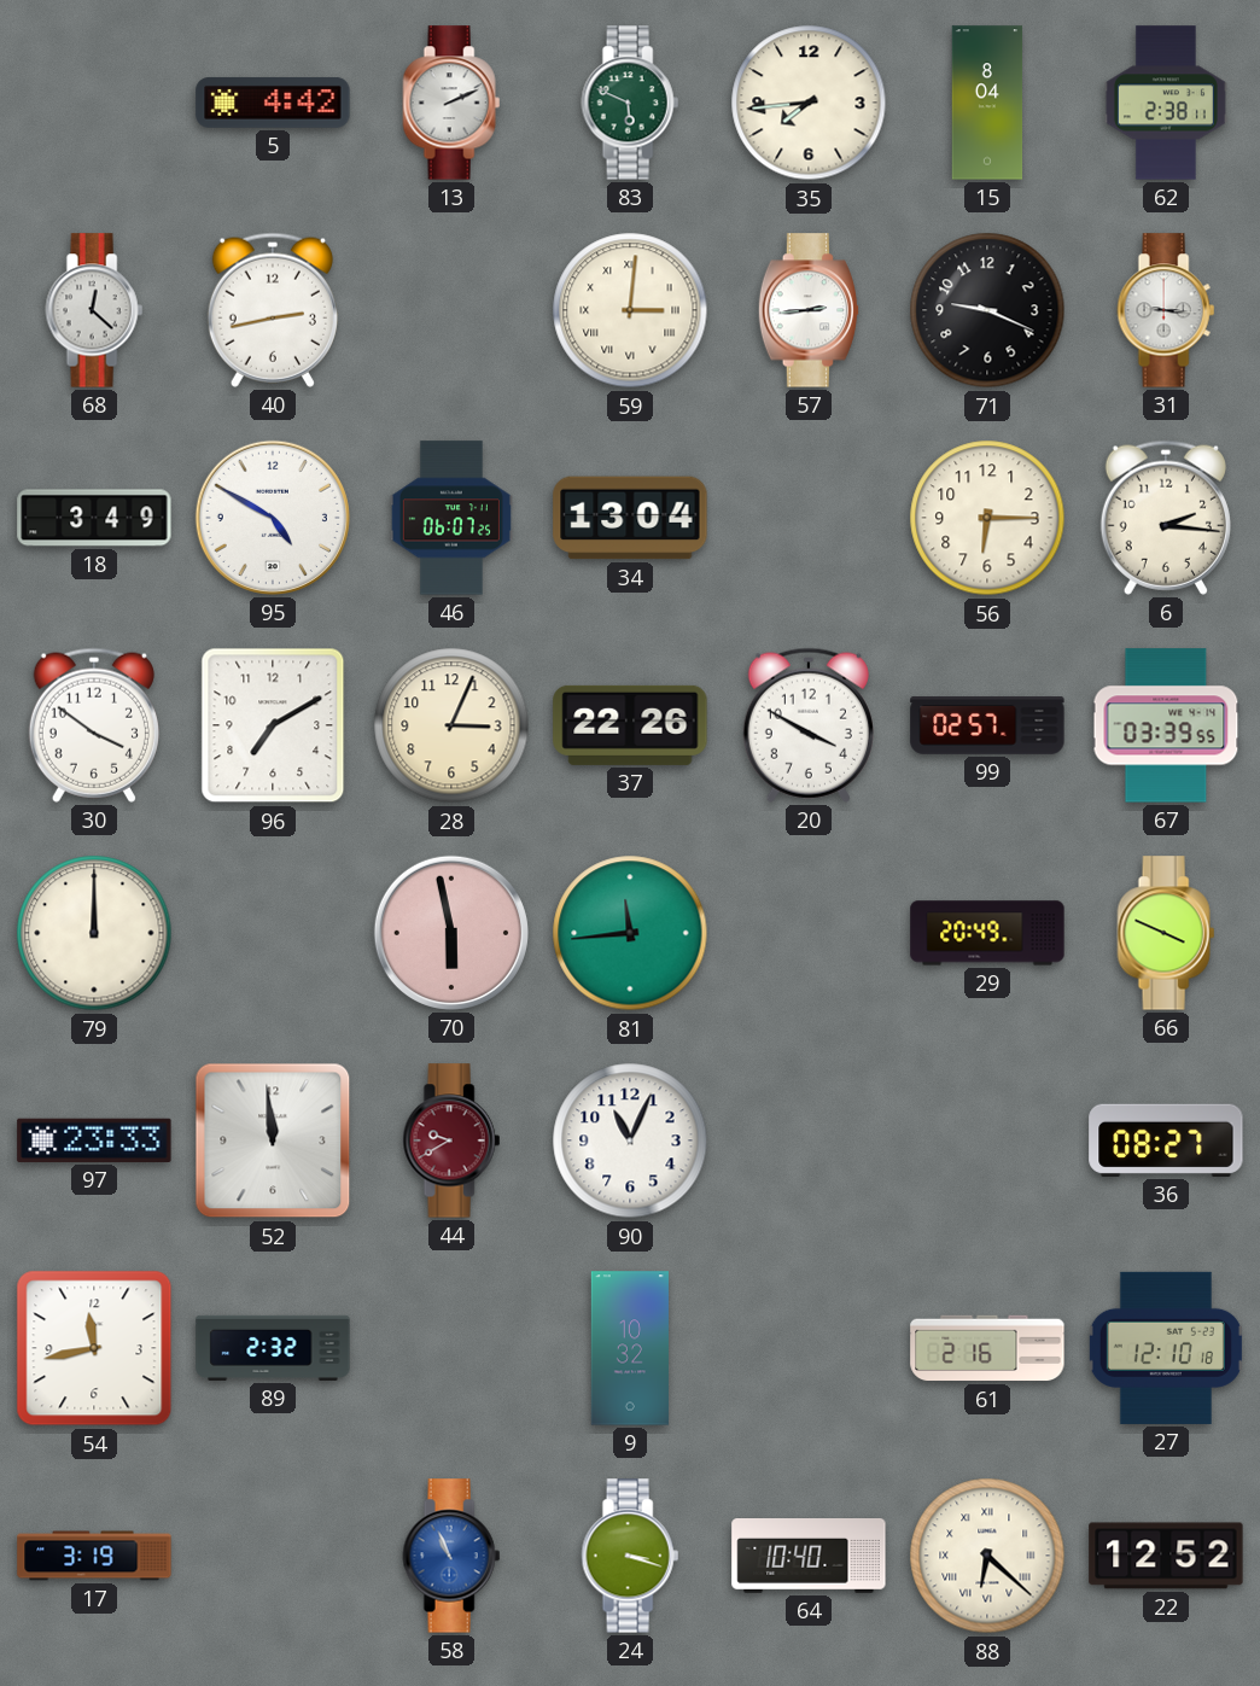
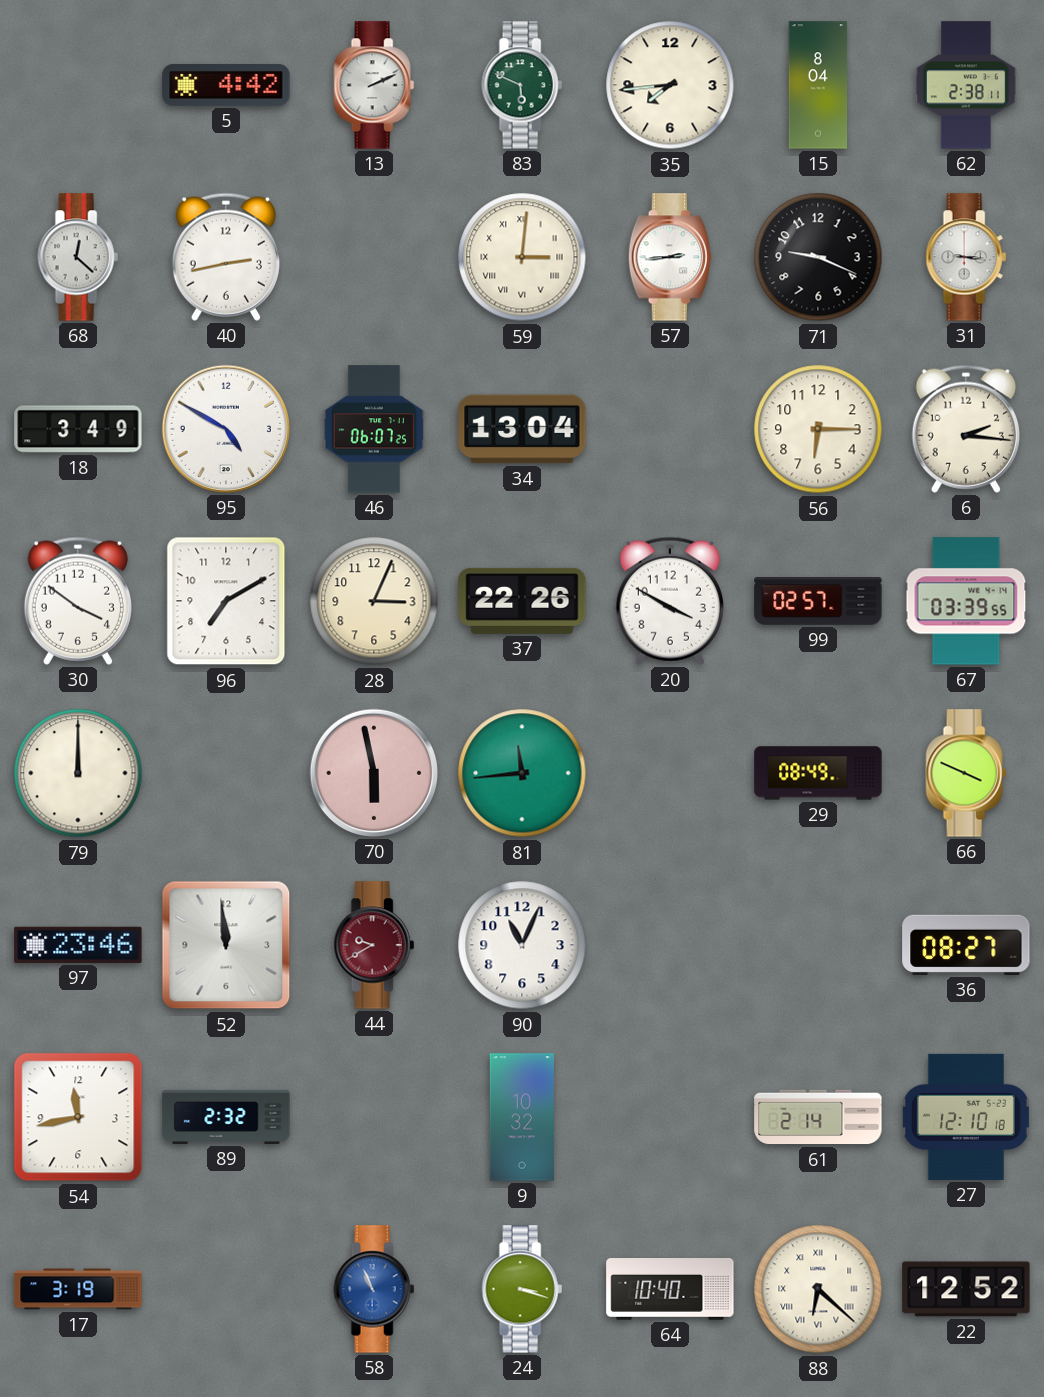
29: 20:49 -> 08:49 (818, 773)
97: 23:33 -> 23:46 (78, 945)
61: 2:16 -> 2:14 (818, 1117)
